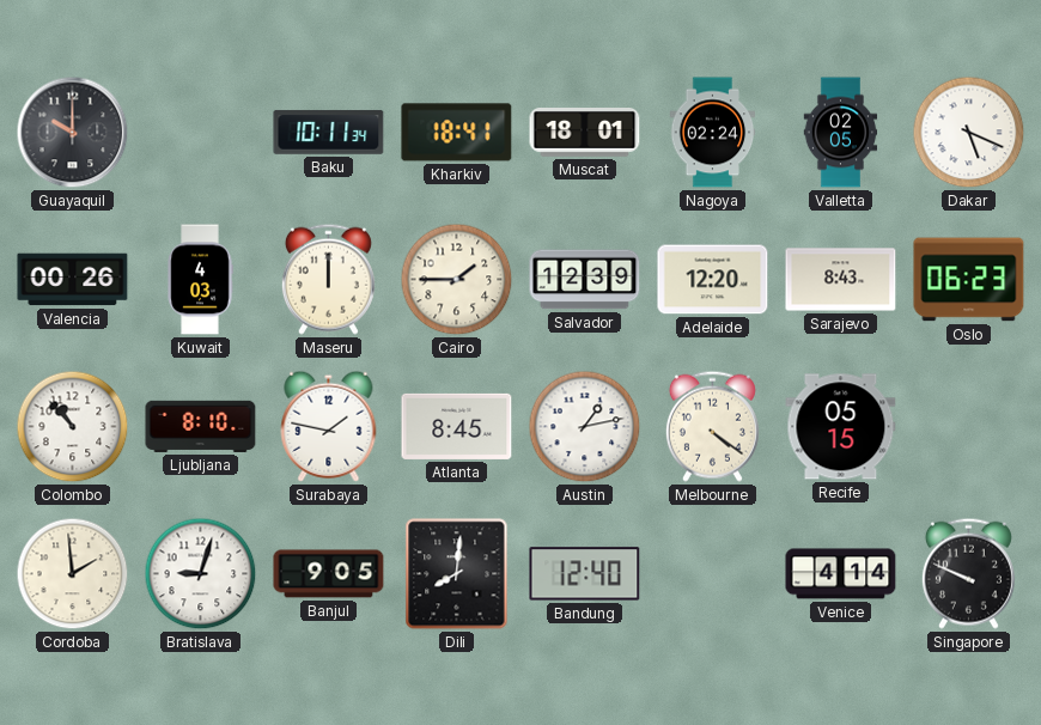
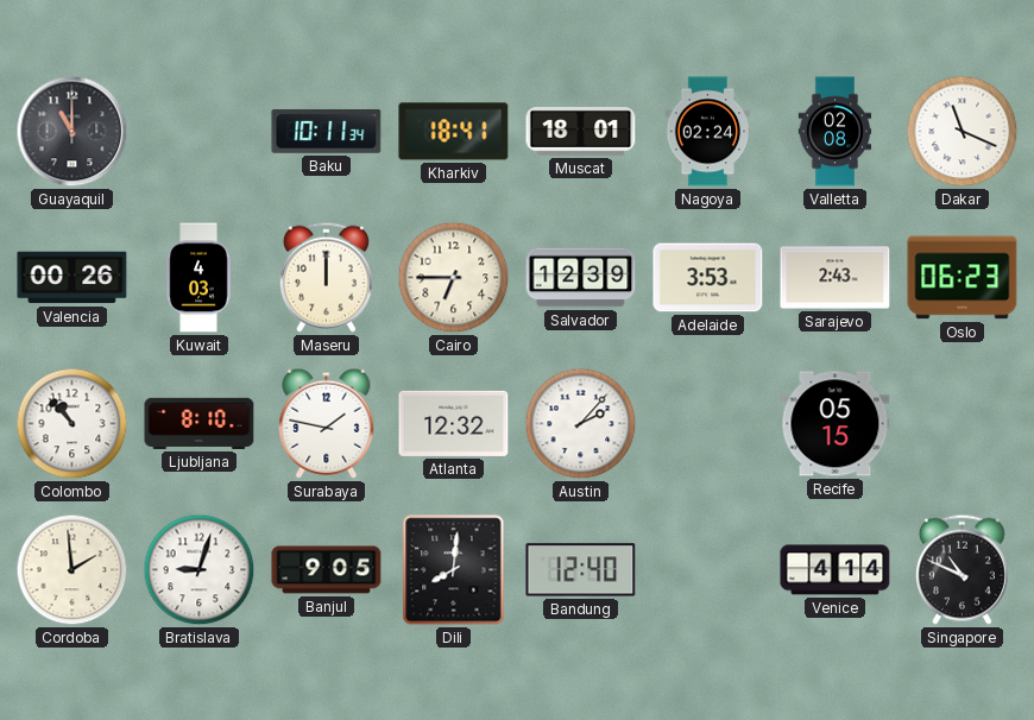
Guayaquil: 10:00 -> 11:00 (72, 132)
Valletta: 02:05 -> 02:08 (836, 132)
Dakar: 5:19 -> 11:19 (963, 132)
Cairo: 1:45 -> 6:45 (454, 278)
Adelaide: 12:20 -> 3:53 (708, 278)
Sarajevo: 8:43 -> 2:43 (836, 278)
Atlanta: 8:45 -> 12:32 (454, 423)
Austin: 1:13 -> 2:07 (581, 424)
Melbourne: 4:21 -> none (712, 426)
Singapore: 9:49 -> 10:49 (962, 569)
